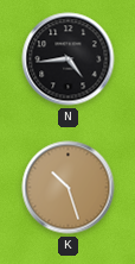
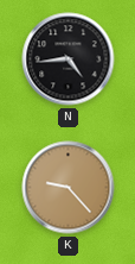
K: 10:27 -> 9:23 (69, 188)
